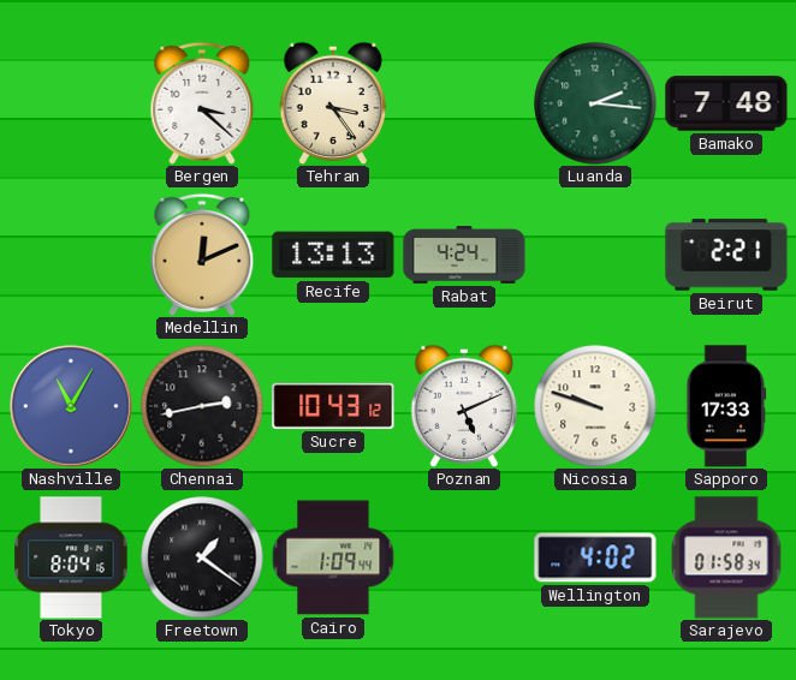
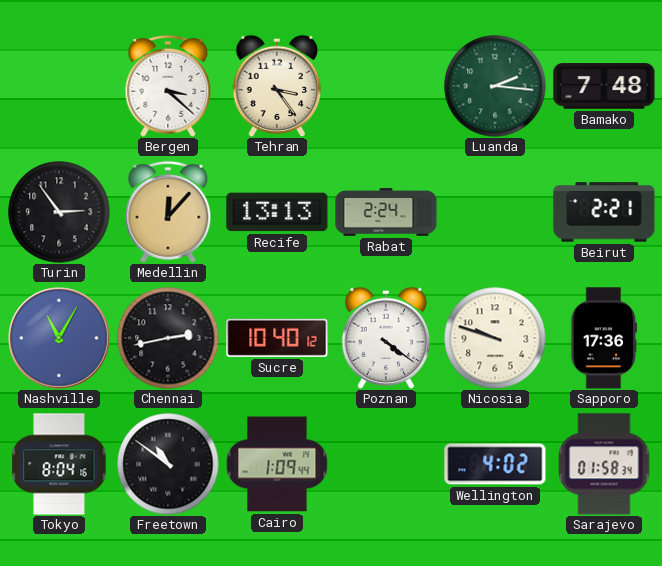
Turin: none -> 2:54 (59, 212)
Medellin: 12:11 -> 12:07 (168, 212)
Rabat: 4:24 -> 2:24 (386, 213)
Sucre: 10:43 -> 10:40 (277, 338)
Poznan: 5:11 -> 4:21 (386, 338)
Sapporo: 17:33 -> 17:36 (604, 338)
Freetown: 1:21 -> 10:51 (168, 464)
